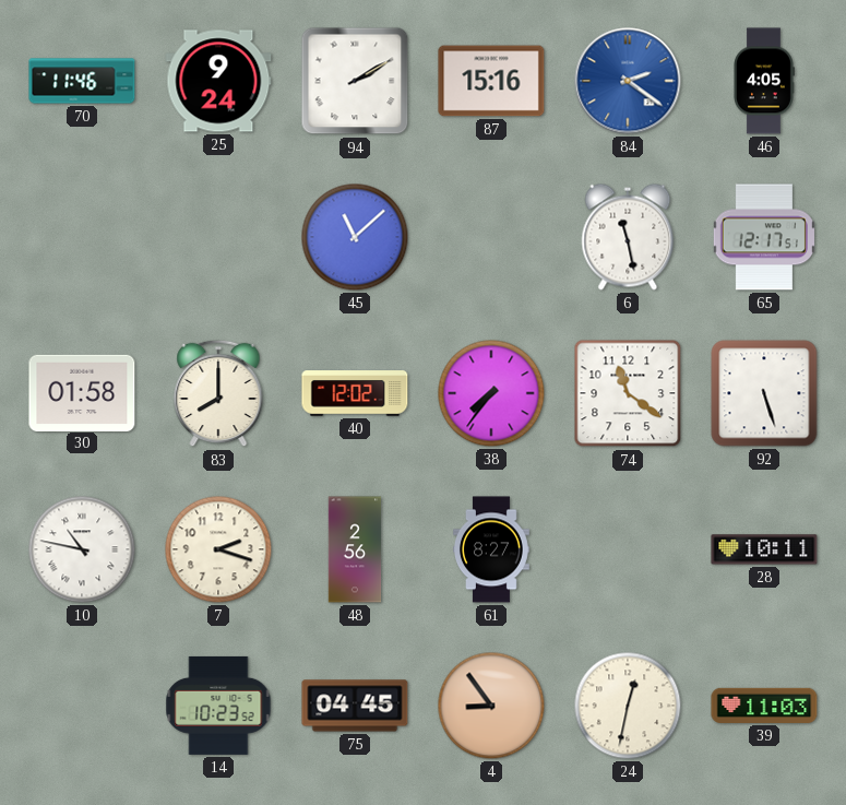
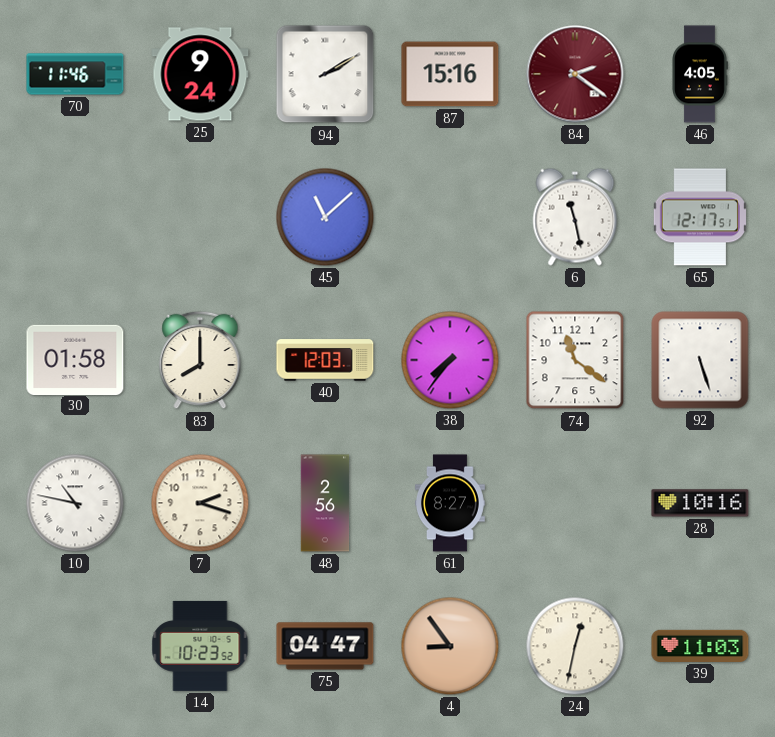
84 dial: blue -> burgundy (575, 74)
40: 12:02 -> 12:03 (325, 360)
28: 10:11 -> 10:16 (700, 503)
75: 04:45 -> 04:47 (325, 646)
